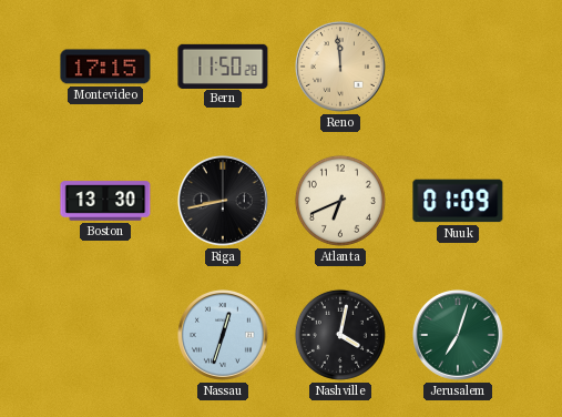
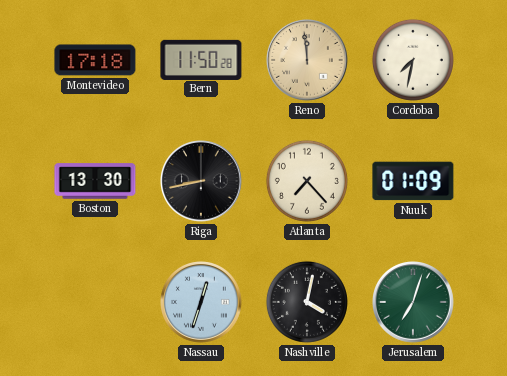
Montevideo: 17:15 -> 17:18 (95, 60)
Cordoba: none -> 7:32 (413, 60)
Atlanta: 6:41 -> 7:23 (307, 181)
